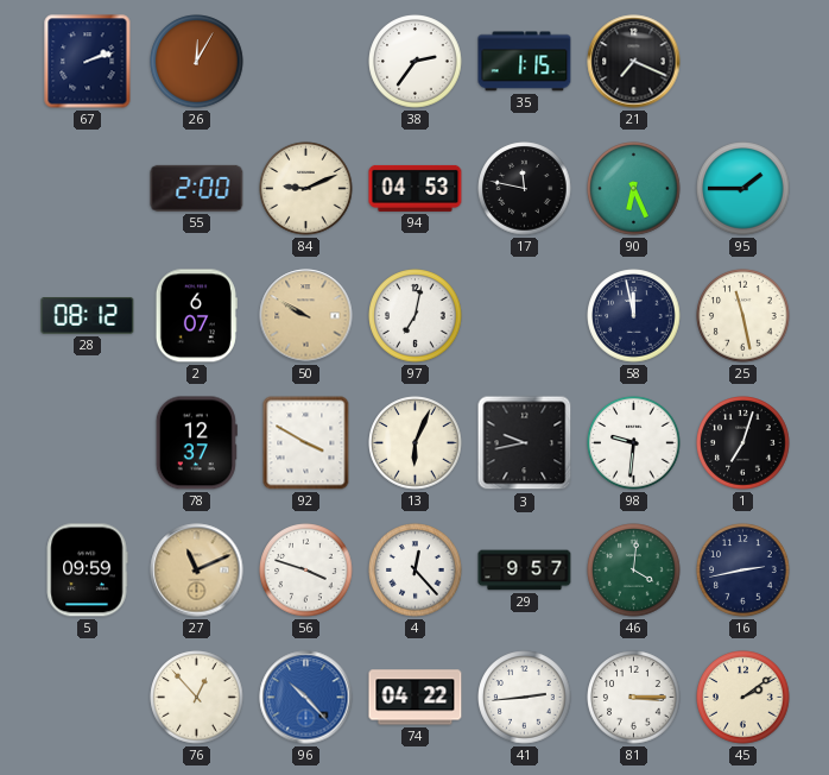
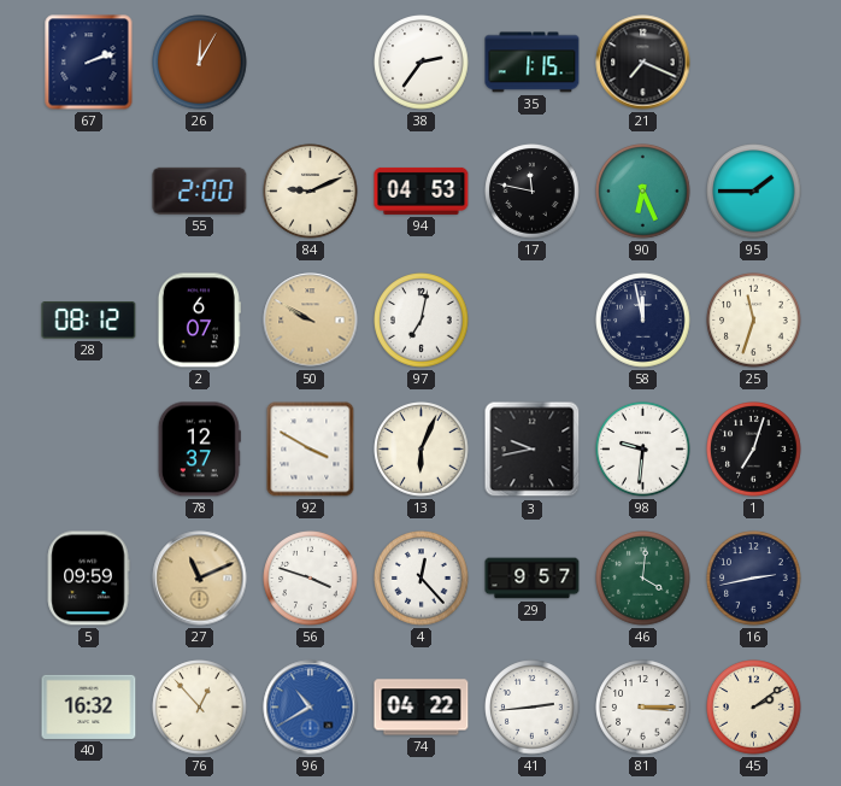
25: 11:28 -> 11:33 (754, 321)
40: none -> 16:32 (89, 706)
96: 10:23 -> 10:40 (311, 708)
